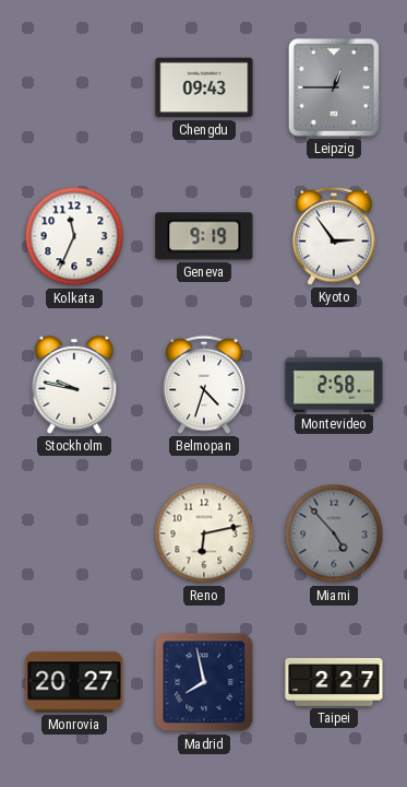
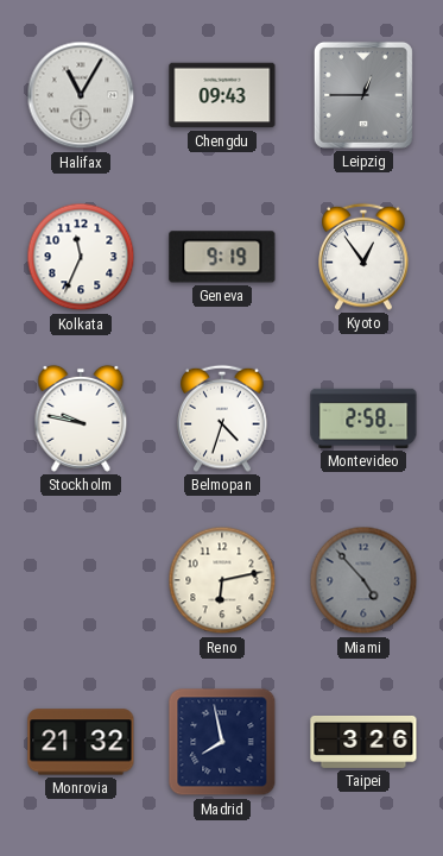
Halifax: none -> 11:05 (81, 95)
Kyoto: 2:54 -> 12:54 (363, 257)
Monrovia: 20:27 -> 21:32 (81, 742)
Taipei: 2:27 -> 3:26 (363, 742)
